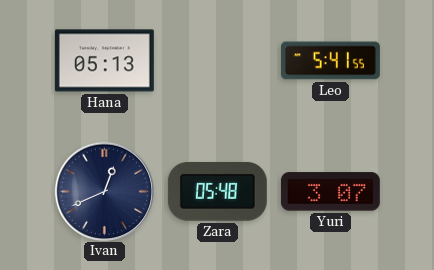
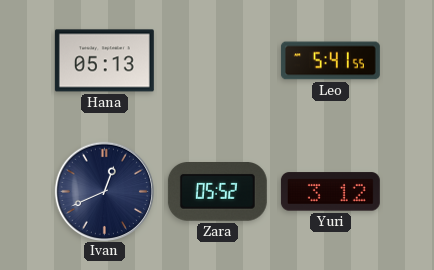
Zara: 05:48 -> 05:52 (217, 192)
Yuri: 3:07 -> 3:12 (330, 192)
